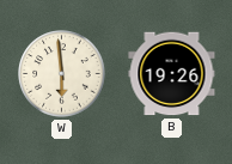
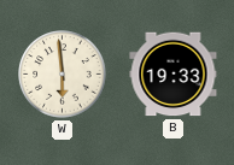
B: 19:26 -> 19:33 (174, 75)
